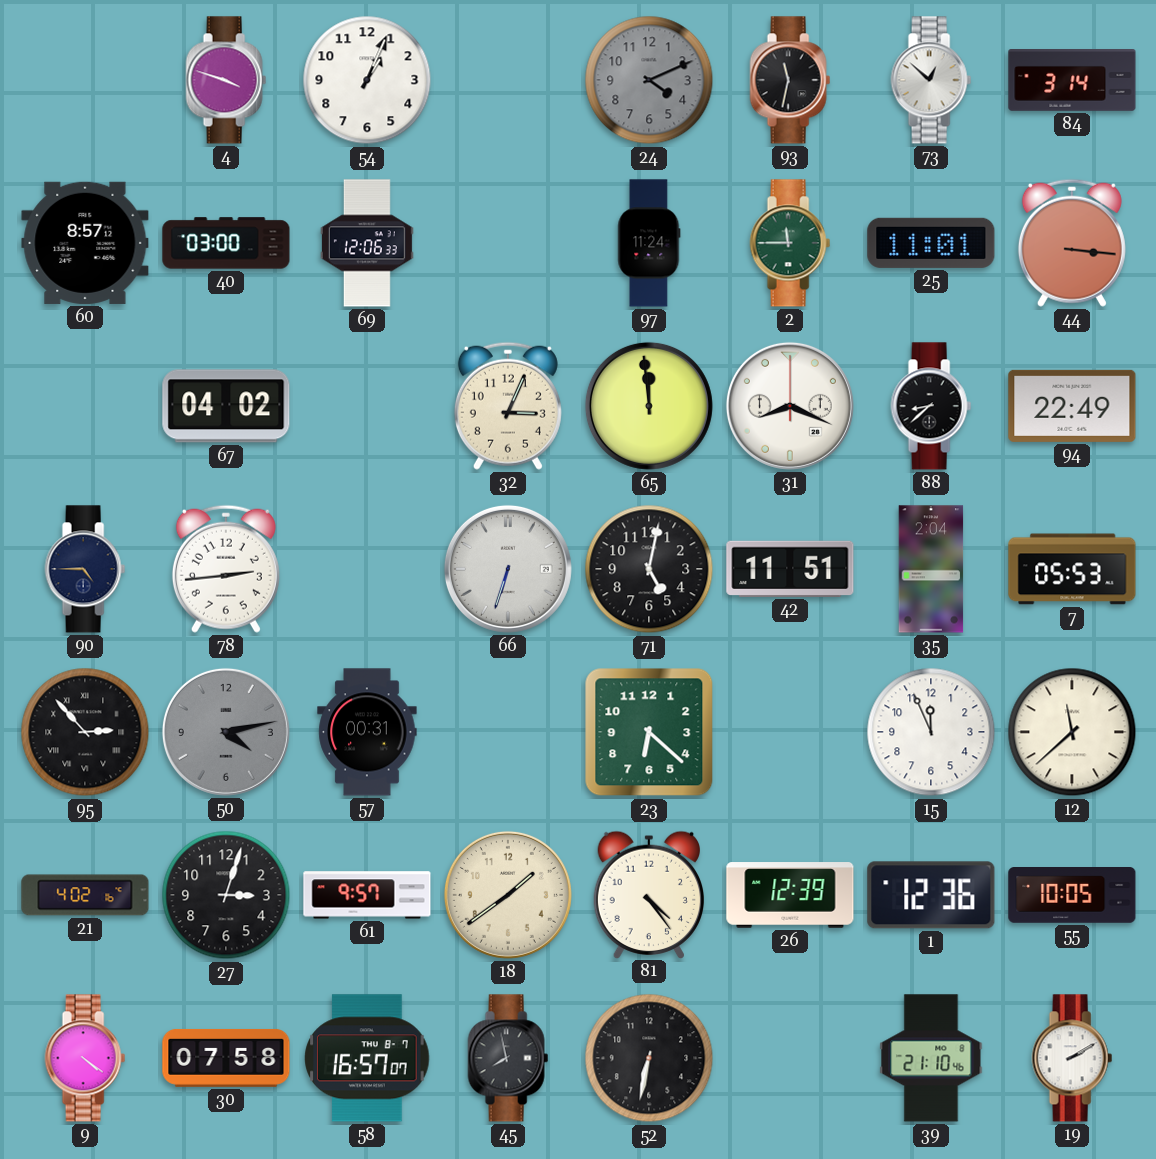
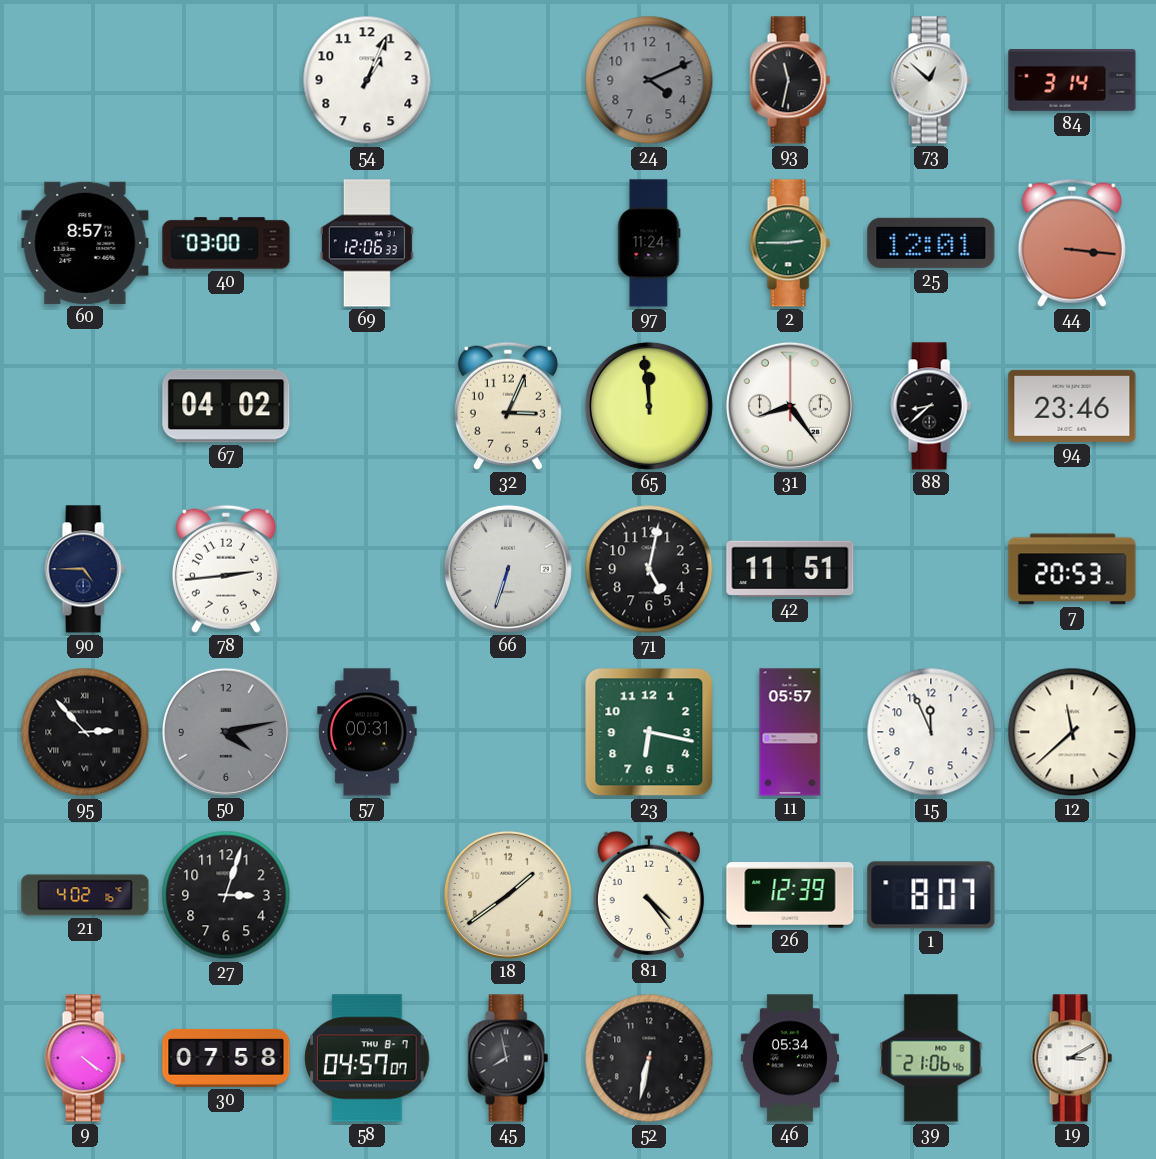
4: 3:48 -> none (226, 80)
2: 11:45 -> 2:45 (790, 243)
25: 11:01 -> 12:01 (931, 243)
31: 8:19 -> 8:24 (790, 406)
94: 22:49 -> 23:46 (1072, 406)
35: 2:04 -> none (931, 569)
7: 05:53 -> 20:53 (1072, 569)
23: 6:22 -> 6:17 (649, 732)
11: none -> 05:57 (790, 732)
61: 9:57 -> none (367, 895)
1: 12:36 -> 8:07 (931, 895)
55: 10:05 -> none (1072, 896)
58: 16:57 -> 04:57 (367, 1058)
46: none -> 05:34 (790, 1058)
39: 21:10 -> 21:06 (931, 1058)
19: 2:10 -> 3:10 (1072, 1058)
